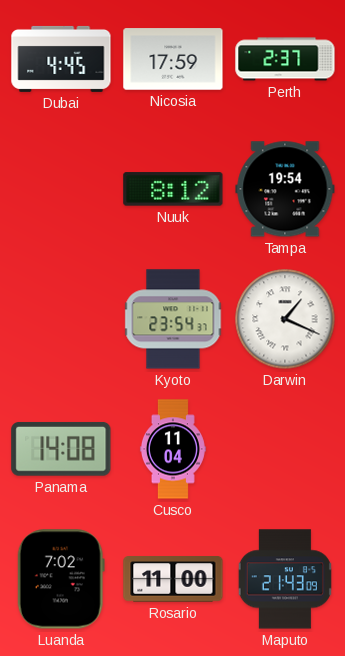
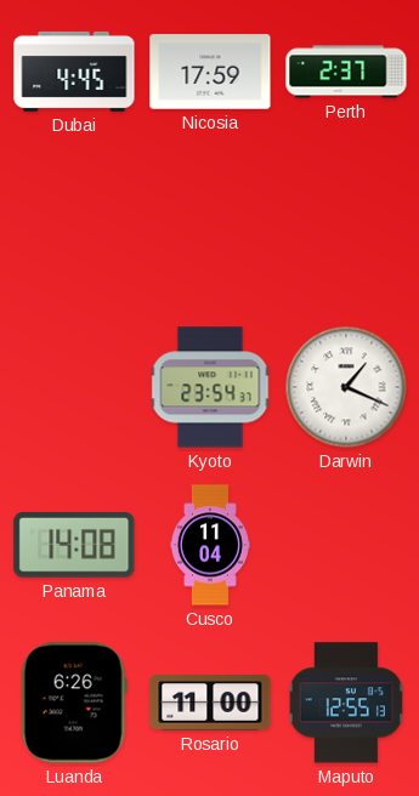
Nuuk: 8:12 -> none (173, 189)
Tampa: 19:54 -> none (285, 189)
Luanda: 7:02 -> 6:26 (74, 703)
Maputo: 21:43 -> 12:55 (346, 703)
